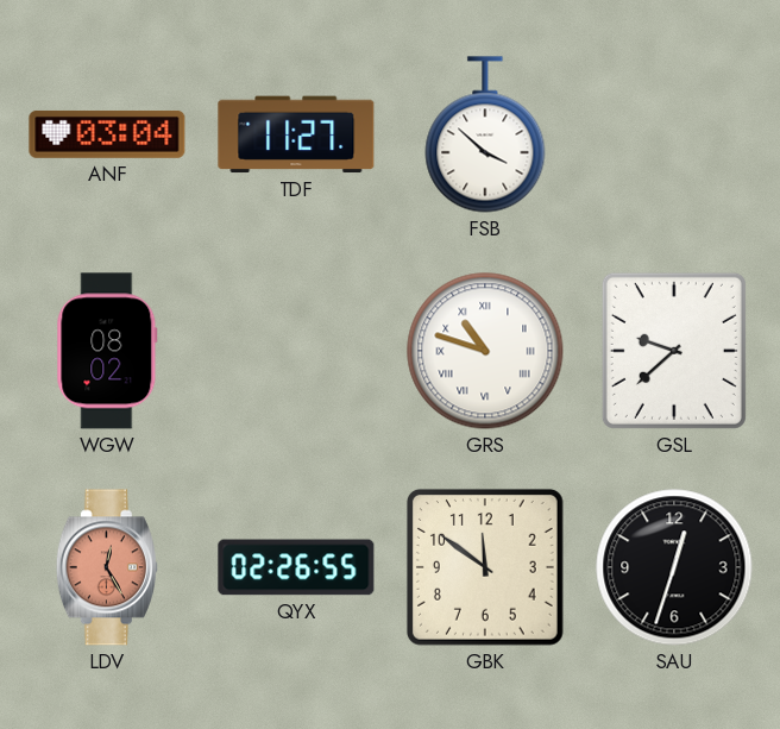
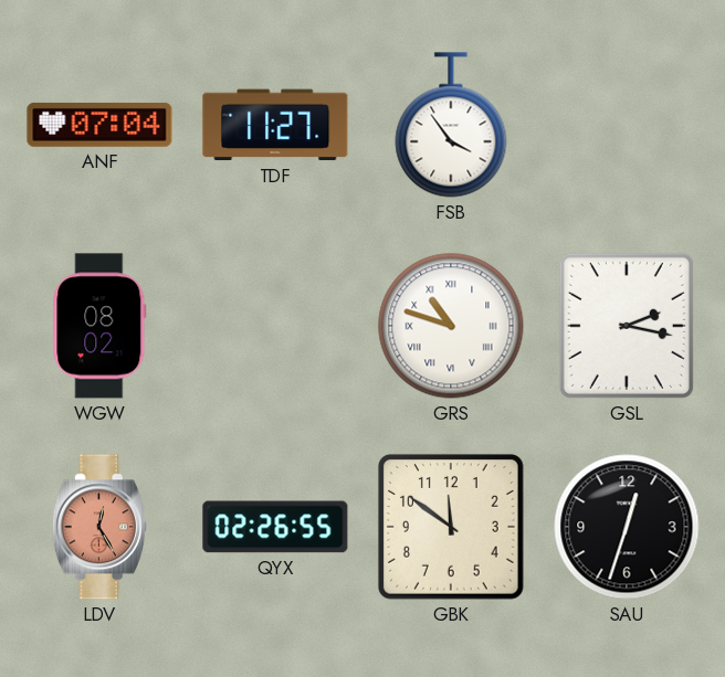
ANF: 03:04 -> 07:04 (99, 125)
FSB: 3:52 -> 3:54 (451, 125)
GSL: 9:38 -> 2:17 (627, 326)
